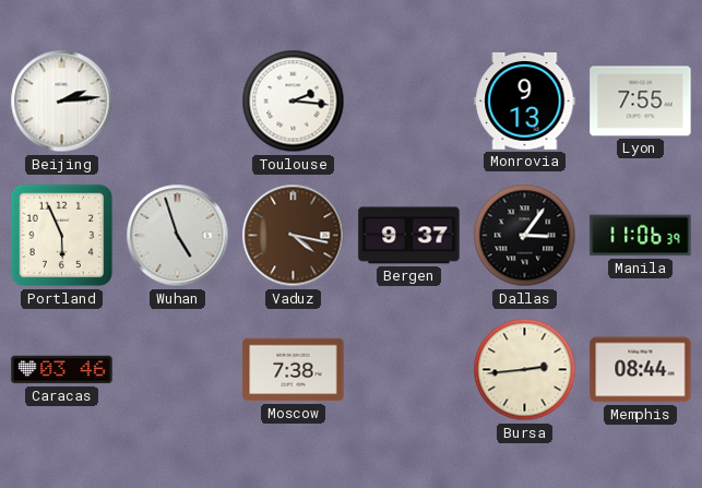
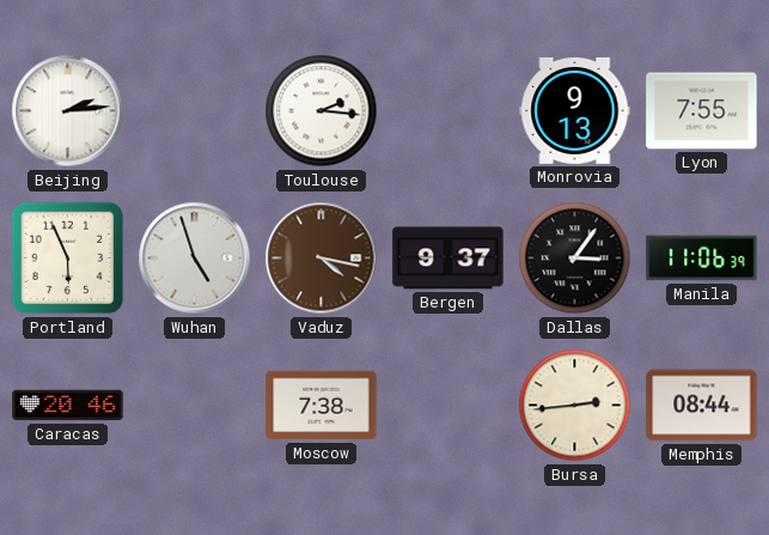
Caracas: 03:46 -> 20:46 (68, 406)
